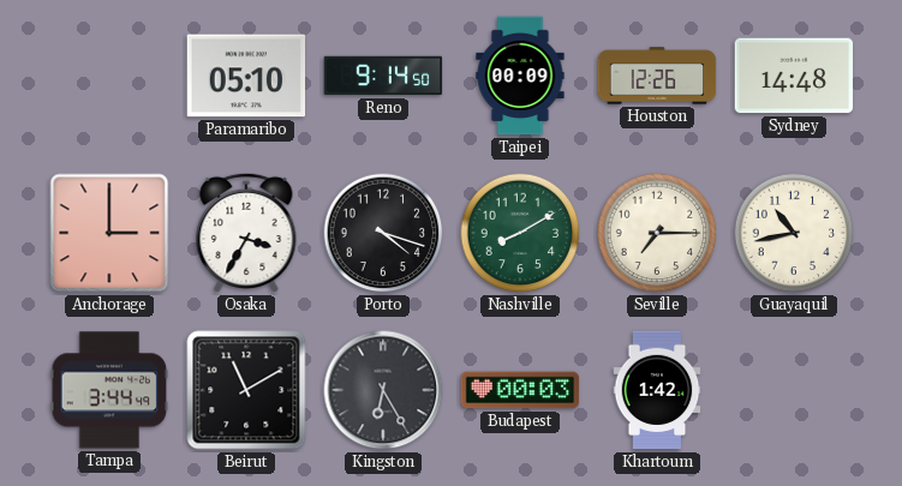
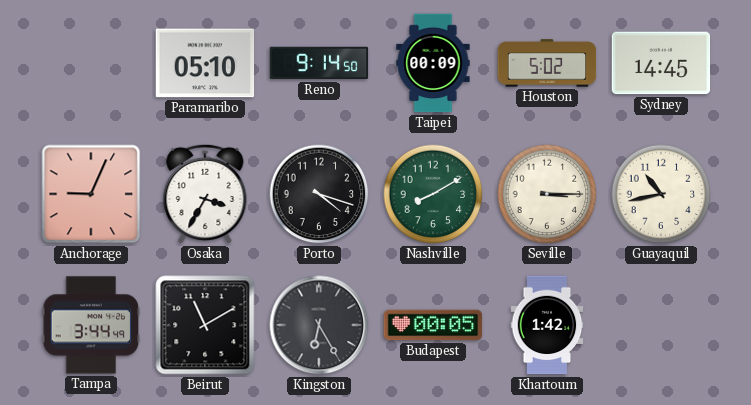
Houston: 12:26 -> 5:02 (547, 63)
Sydney: 14:48 -> 14:45 (661, 63)
Anchorage: 3:00 -> 9:04 (91, 194)
Seville: 7:15 -> 3:15 (547, 194)
Budapest: 00:03 -> 00:05 (433, 325)
